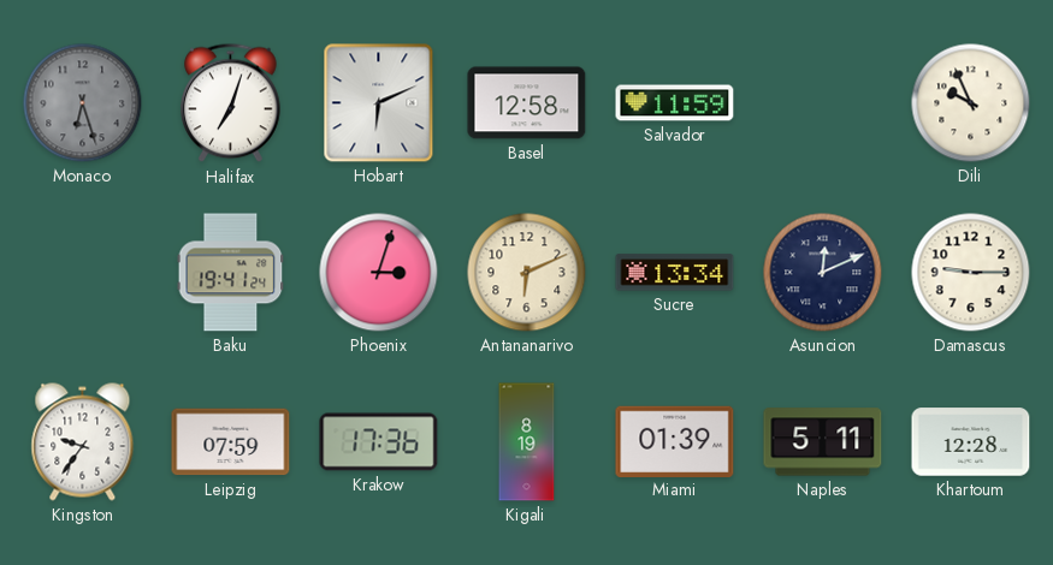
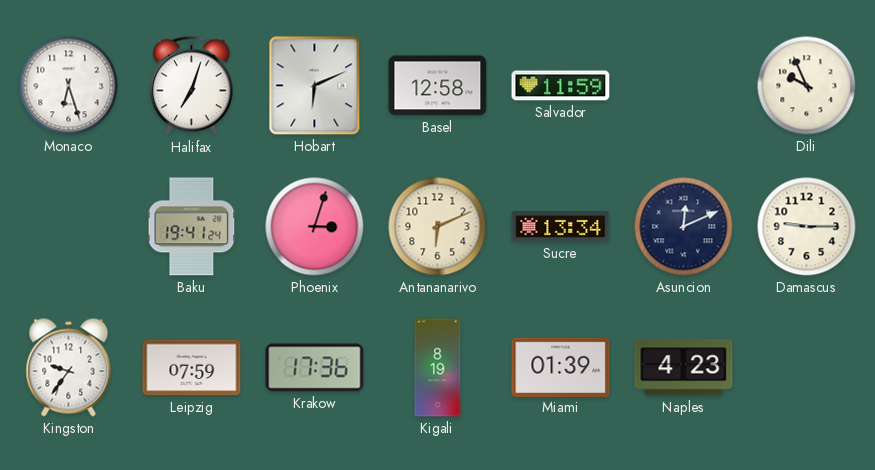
Monaco dial: grey -> white (69, 86)
Naples: 5:11 -> 4:23 (684, 368)
Khartoum: 12:28 -> none (971, 442)
